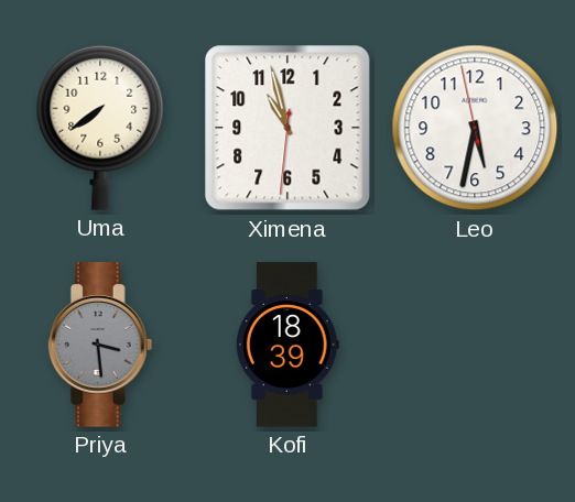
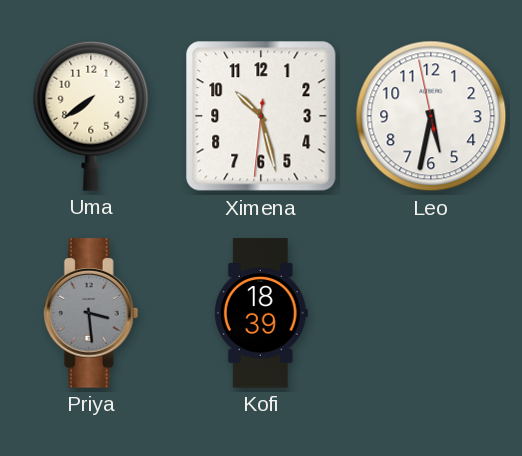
Ximena: 10:57 -> 10:27 (261, 116)
